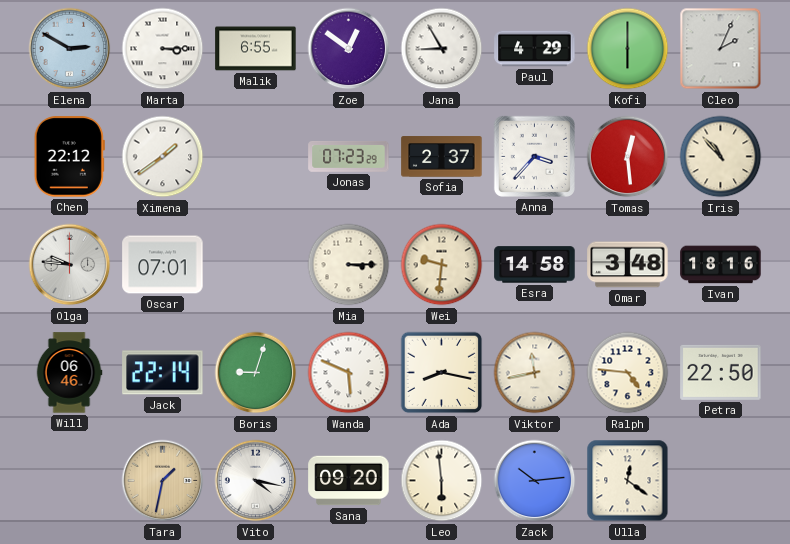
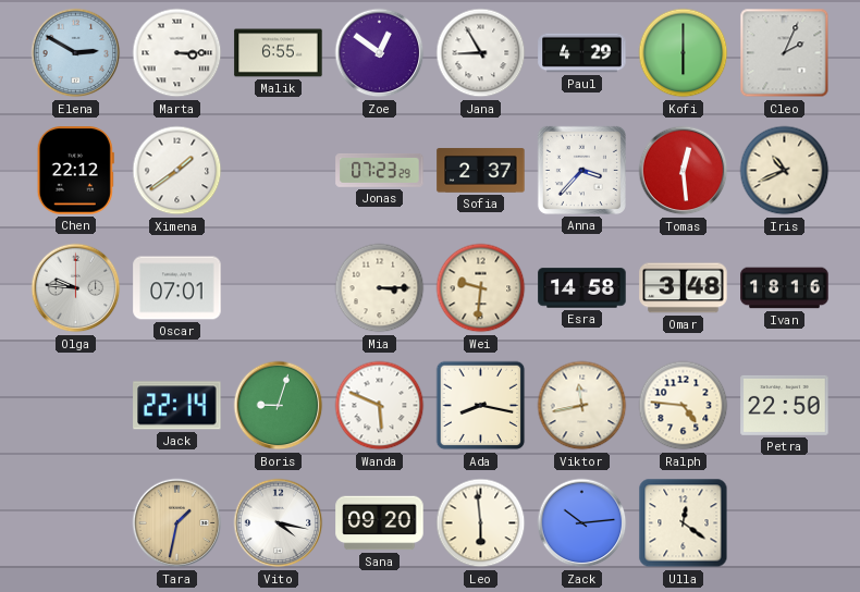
Iris: 10:53 -> 10:41 (785, 171)
Will: 06:46 -> none (69, 373)
